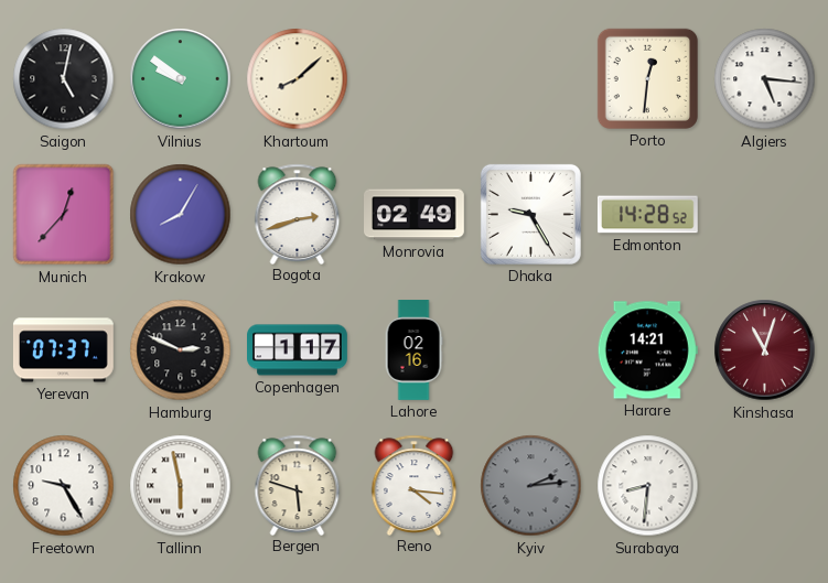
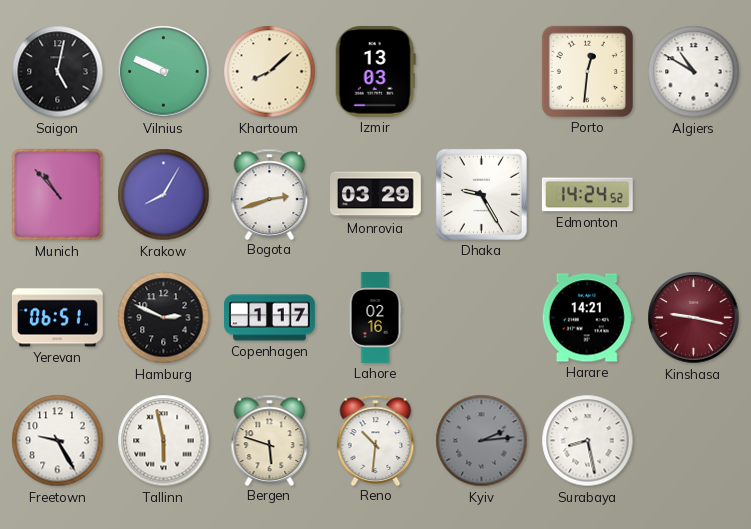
Vilnius: 9:51 -> 9:49 (164, 72)
Izmir: none -> 13:03 (375, 71)
Algiers: 5:16 -> 10:50 (694, 72)
Munich: 12:37 -> 10:53 (58, 195)
Monrovia: 02:49 -> 03:29 (376, 195)
Edmonton: 14:28 -> 14:24 (587, 195)
Yerevan: 07:37 -> 06:51 (58, 318)
Kinshasa: 11:03 -> 9:17 (694, 318)
Reno: 4:16 -> 10:31 (376, 440)
Surabaya: 8:31 -> 8:28 (588, 441)
